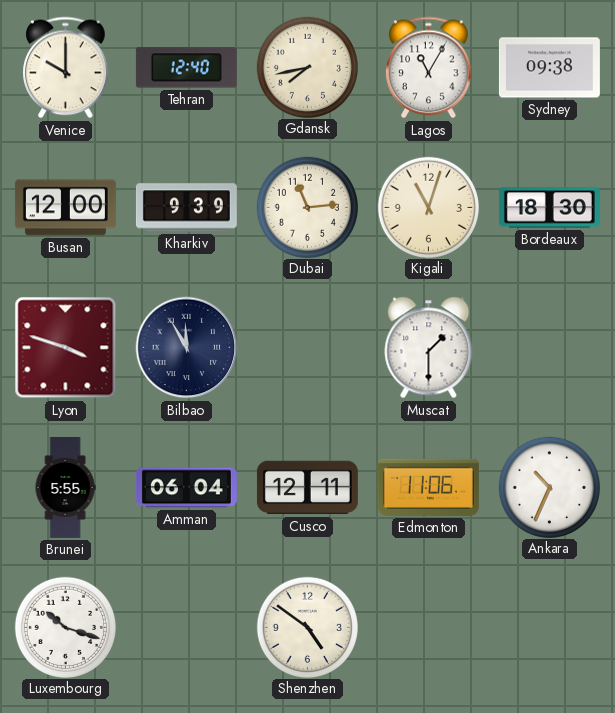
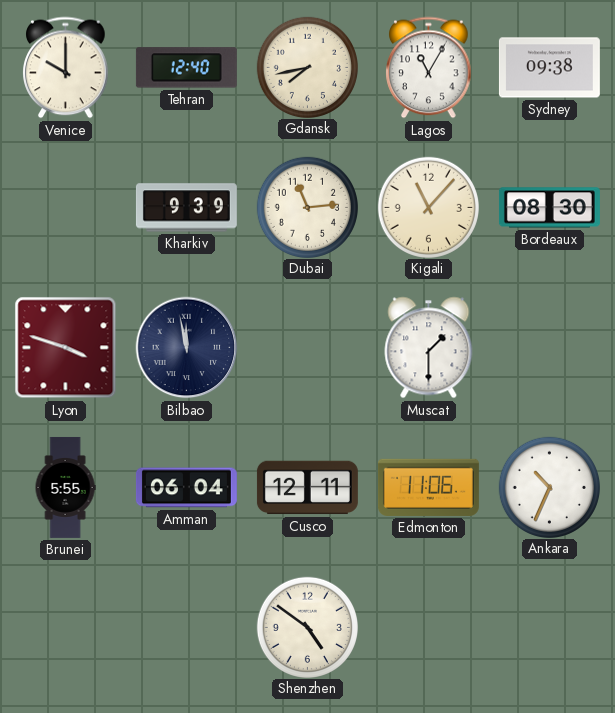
Busan: 12:00 -> none (65, 208)
Kigali: 11:03 -> 11:07 (428, 207)
Bordeaux: 18:30 -> 08:30 (549, 208)
Bilbao: 11:55 -> 11:58 (187, 348)
Luxembourg: 10:18 -> none (65, 627)
